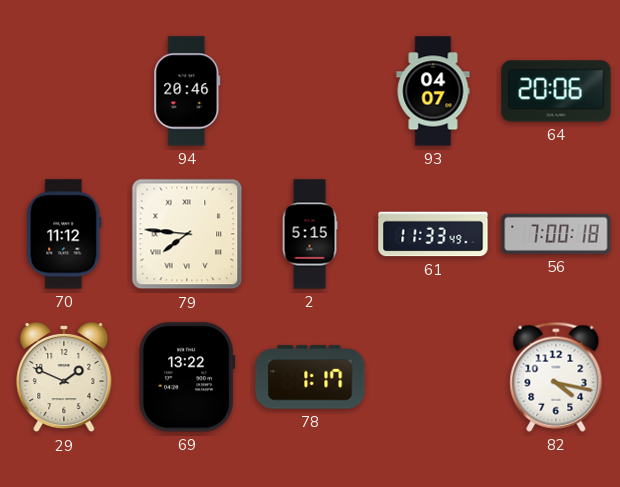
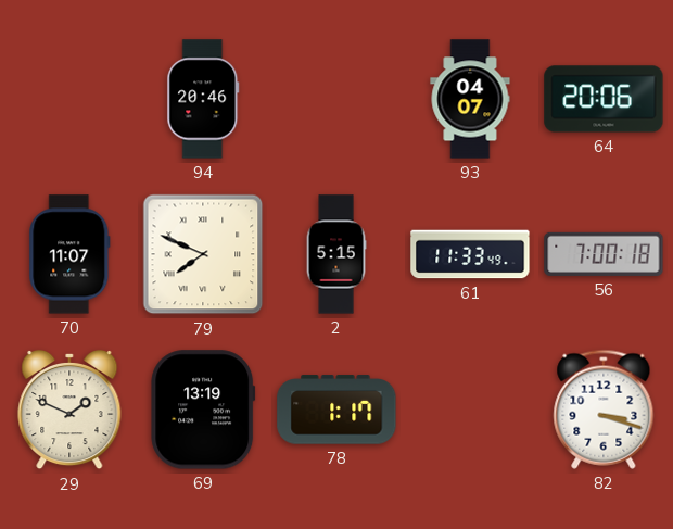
70: 11:12 -> 11:07 (69, 254)
79: 7:46 -> 7:49 (203, 254)
69: 13:22 -> 13:19 (203, 410)
82: 4:17 -> 3:18 (604, 410)
